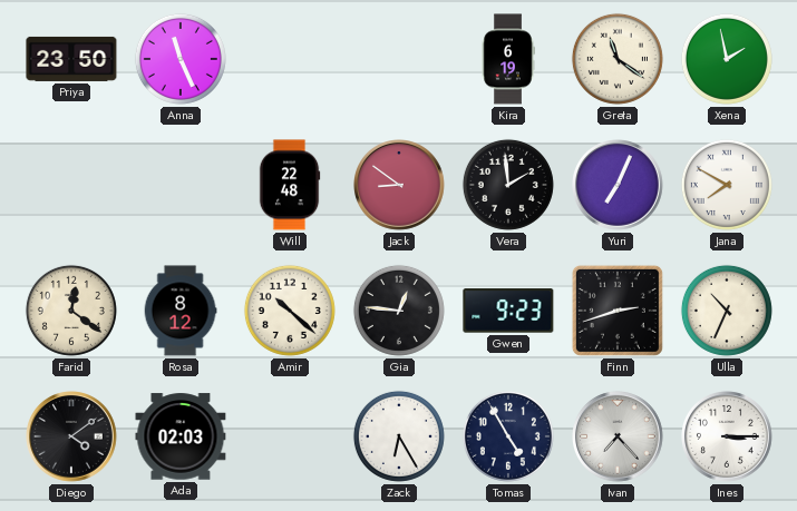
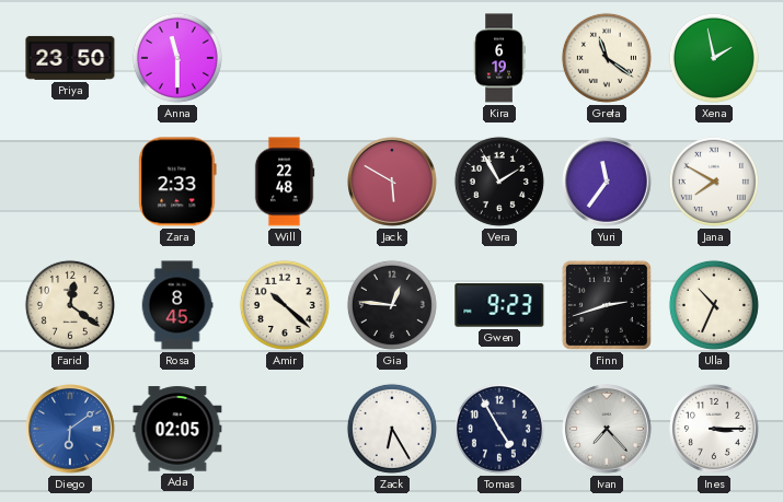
Anna: 11:26 -> 11:30 (177, 58)
Zara: none -> 2:33 (177, 182)
Jack: 8:51 -> 5:50 (393, 183)
Vera: 1:59 -> 1:55 (499, 182)
Yuri: 7:04 -> 11:36 (608, 183)
Rosa: 8:12 -> 8:45 (177, 305)
Diego: 4:09 -> 6:09 (71, 430)
Diego dial: black -> blue (71, 430)
Ada: 02:03 -> 02:05 (177, 429)
